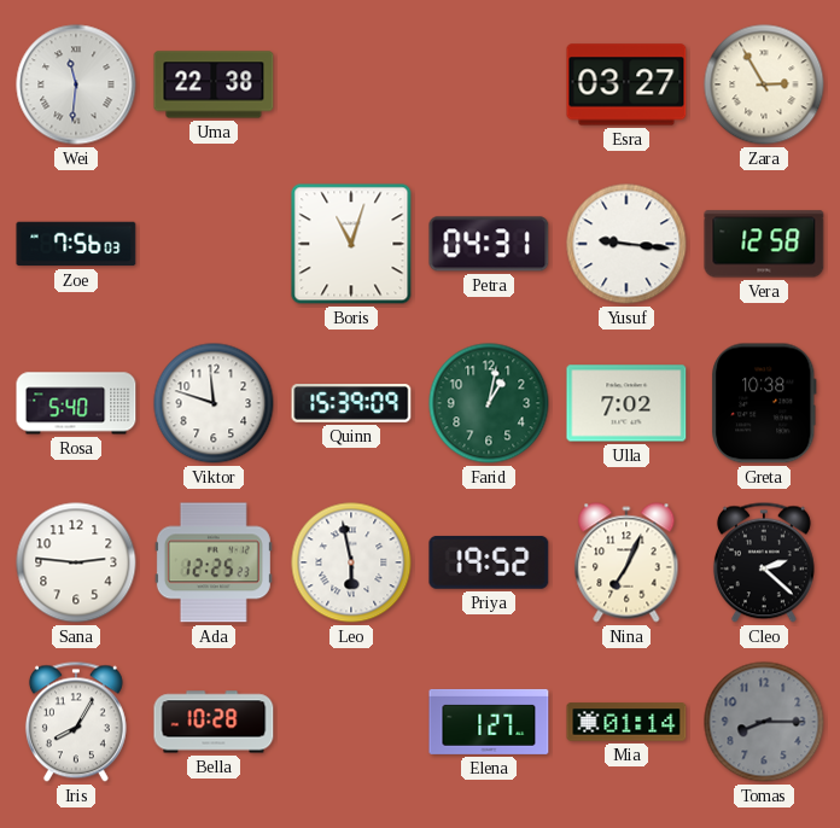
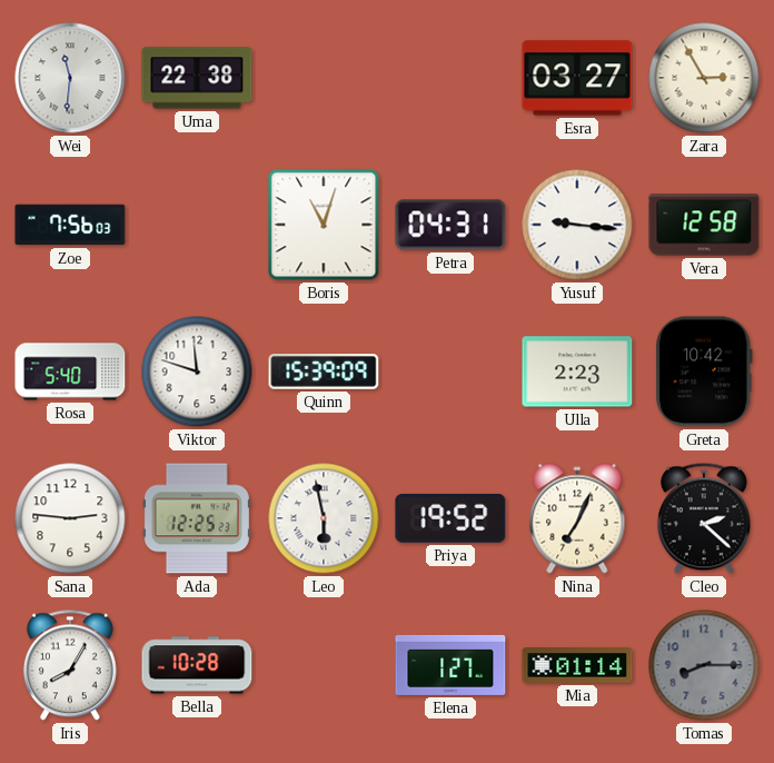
Farid: 1:02 -> none (489, 403)
Ulla: 7:02 -> 2:23 (577, 371)
Greta: 10:38 -> 10:42 (704, 371)
